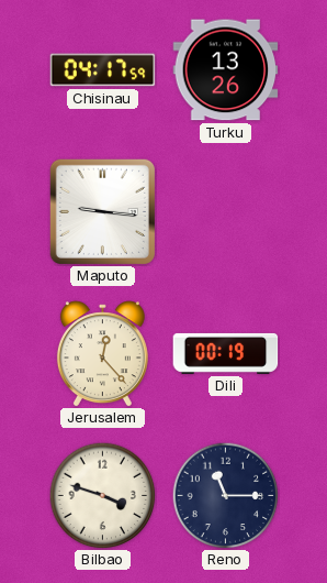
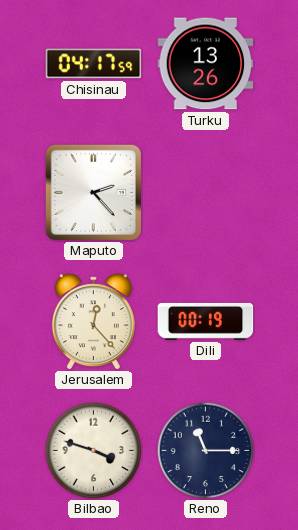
Maputo: 9:16 -> 2:23 (93, 192)
